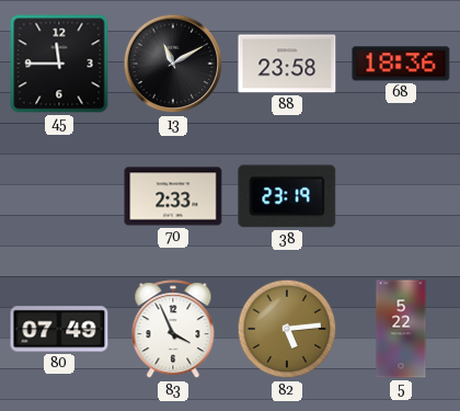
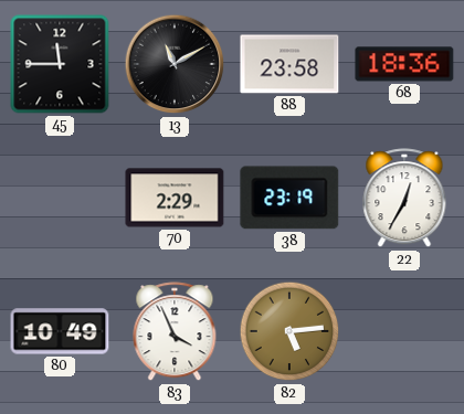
70: 2:33 -> 2:29 (175, 198)
22: none -> 12:35 (404, 199)
80: 07:49 -> 10:49 (60, 331)
5: 5:22 -> none (401, 329)
